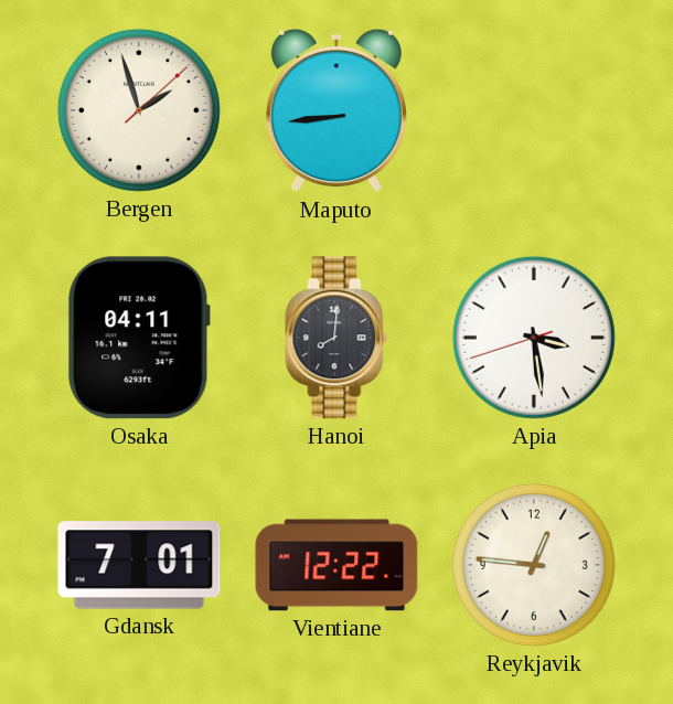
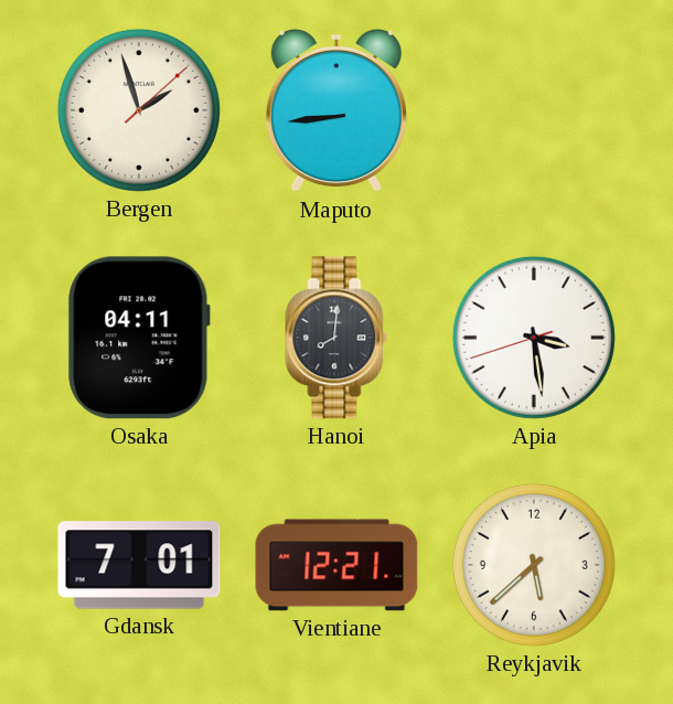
Vientiane: 12:22 -> 12:21 (336, 565)
Reykjavik: 12:46 -> 5:38 (534, 565)
